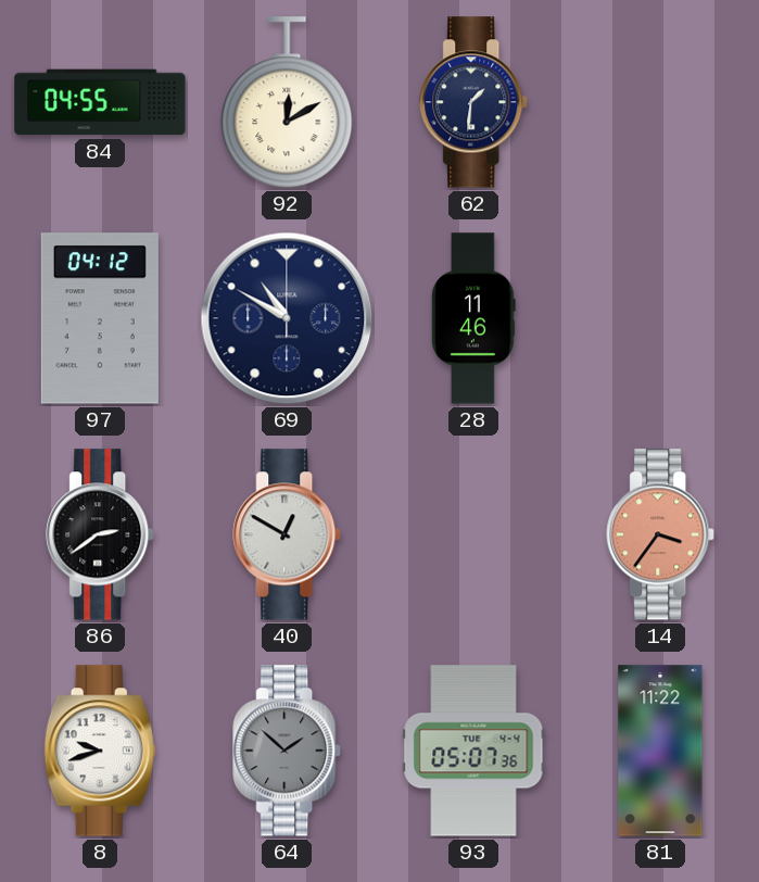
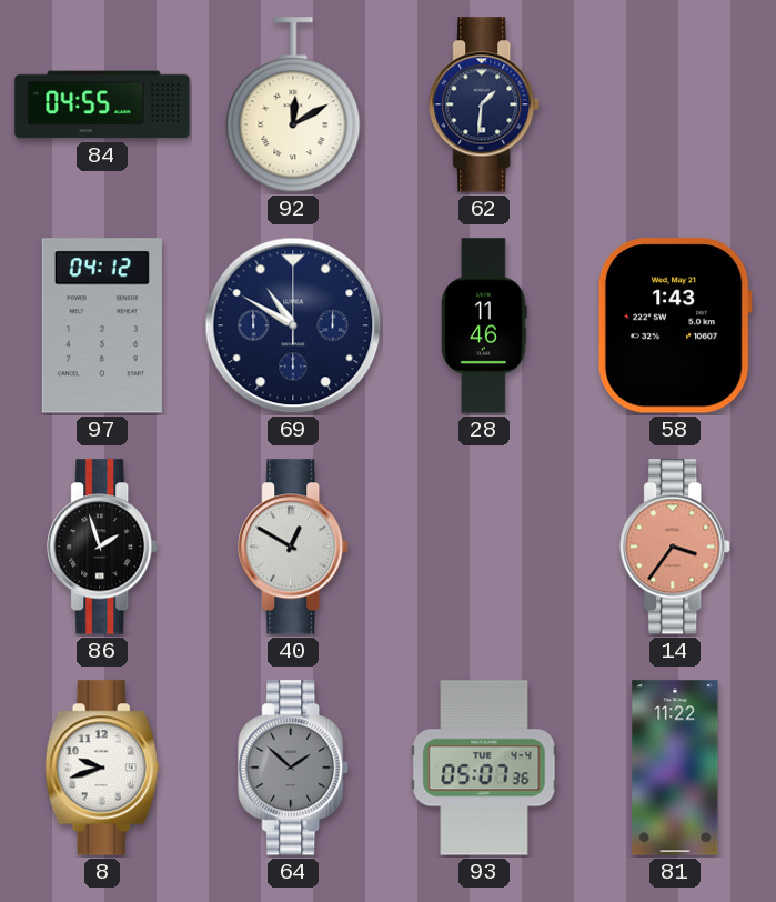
58: none -> 1:43 (675, 325)
86: 2:39 -> 1:57 (103, 547)
